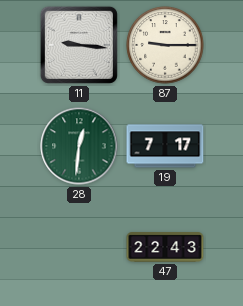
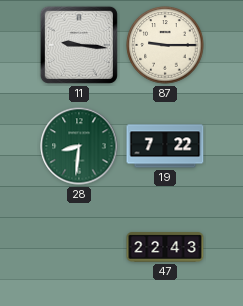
28: 12:31 -> 8:31 (79, 146)
19: 7:17 -> 7:22 (165, 146)
